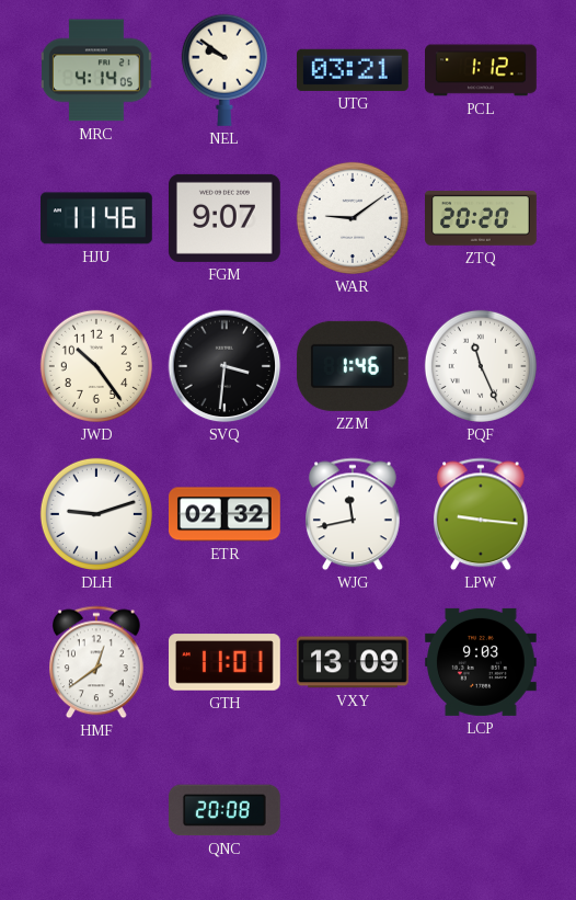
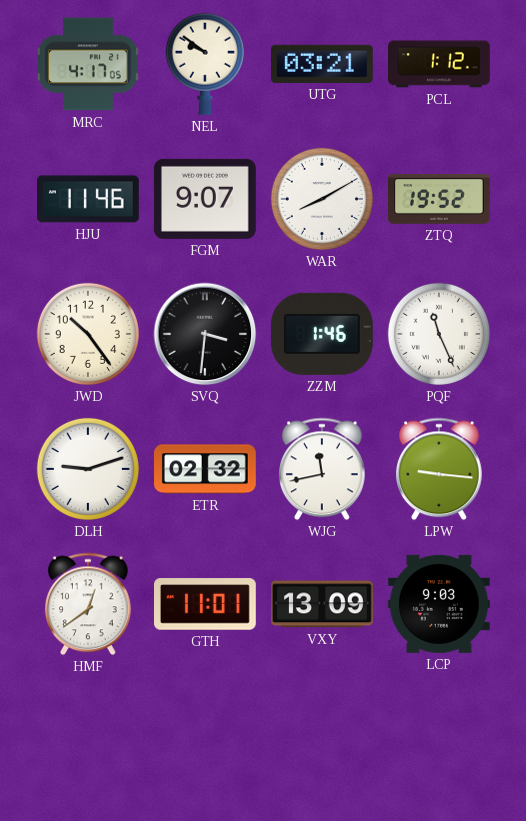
MRC: 4:14 -> 4:17 (88, 64)
WAR: 9:09 -> 8:10 (322, 199)
ZTQ: 20:20 -> 19:52 (440, 200)
QNC: 20:08 -> none (224, 810)
